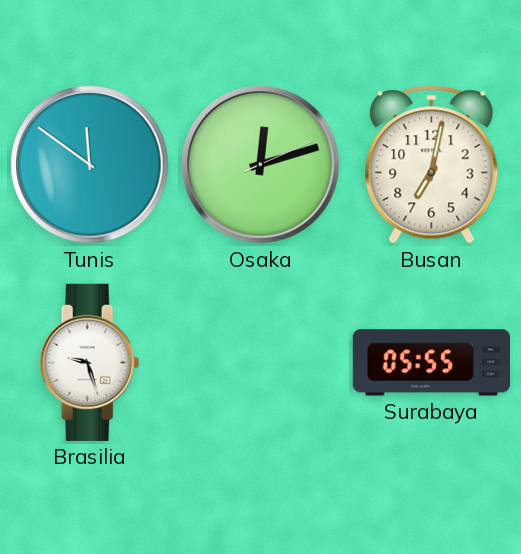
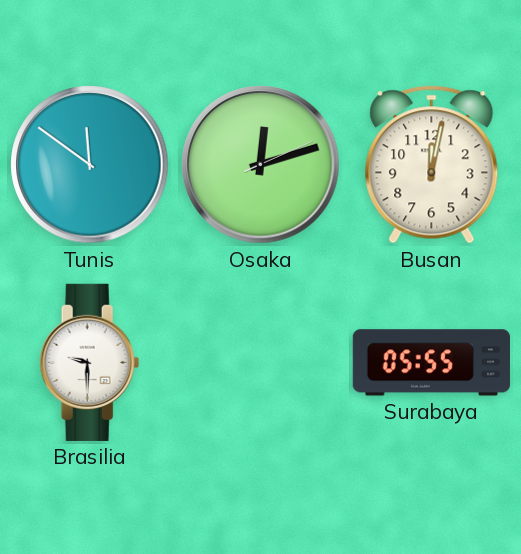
Busan: 7:02 -> 12:02 (432, 165)
Brasilia: 9:27 -> 9:30 (90, 362)
